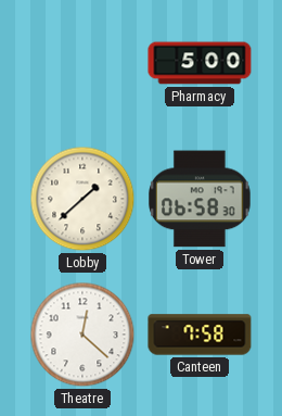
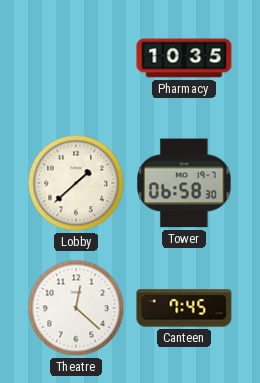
Pharmacy: 5:00 -> 10:35 (184, 58)
Canteen: 7:58 -> 7:45 (184, 308)
